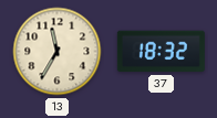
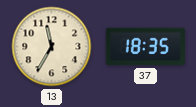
37: 18:32 -> 18:35 (145, 47)
